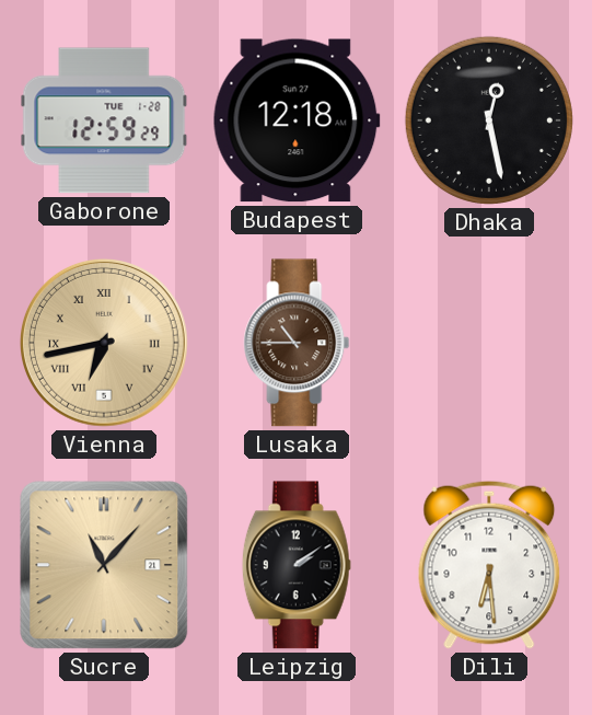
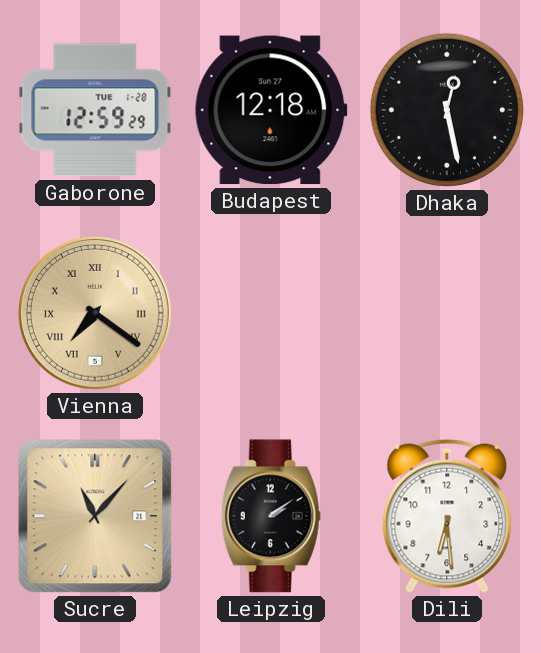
Vienna: 6:43 -> 7:21 (95, 313)
Lusaka: 10:45 -> none (297, 343)
